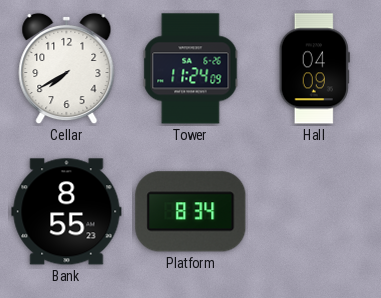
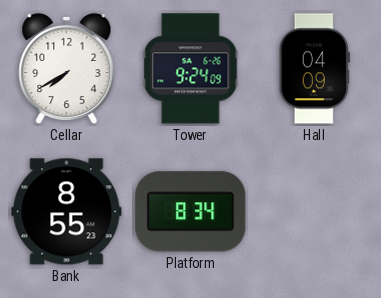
Tower: 11:24 -> 9:24 (191, 69)
